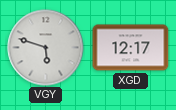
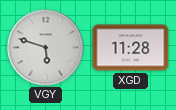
XGD: 12:17 -> 11:28 (131, 48)
